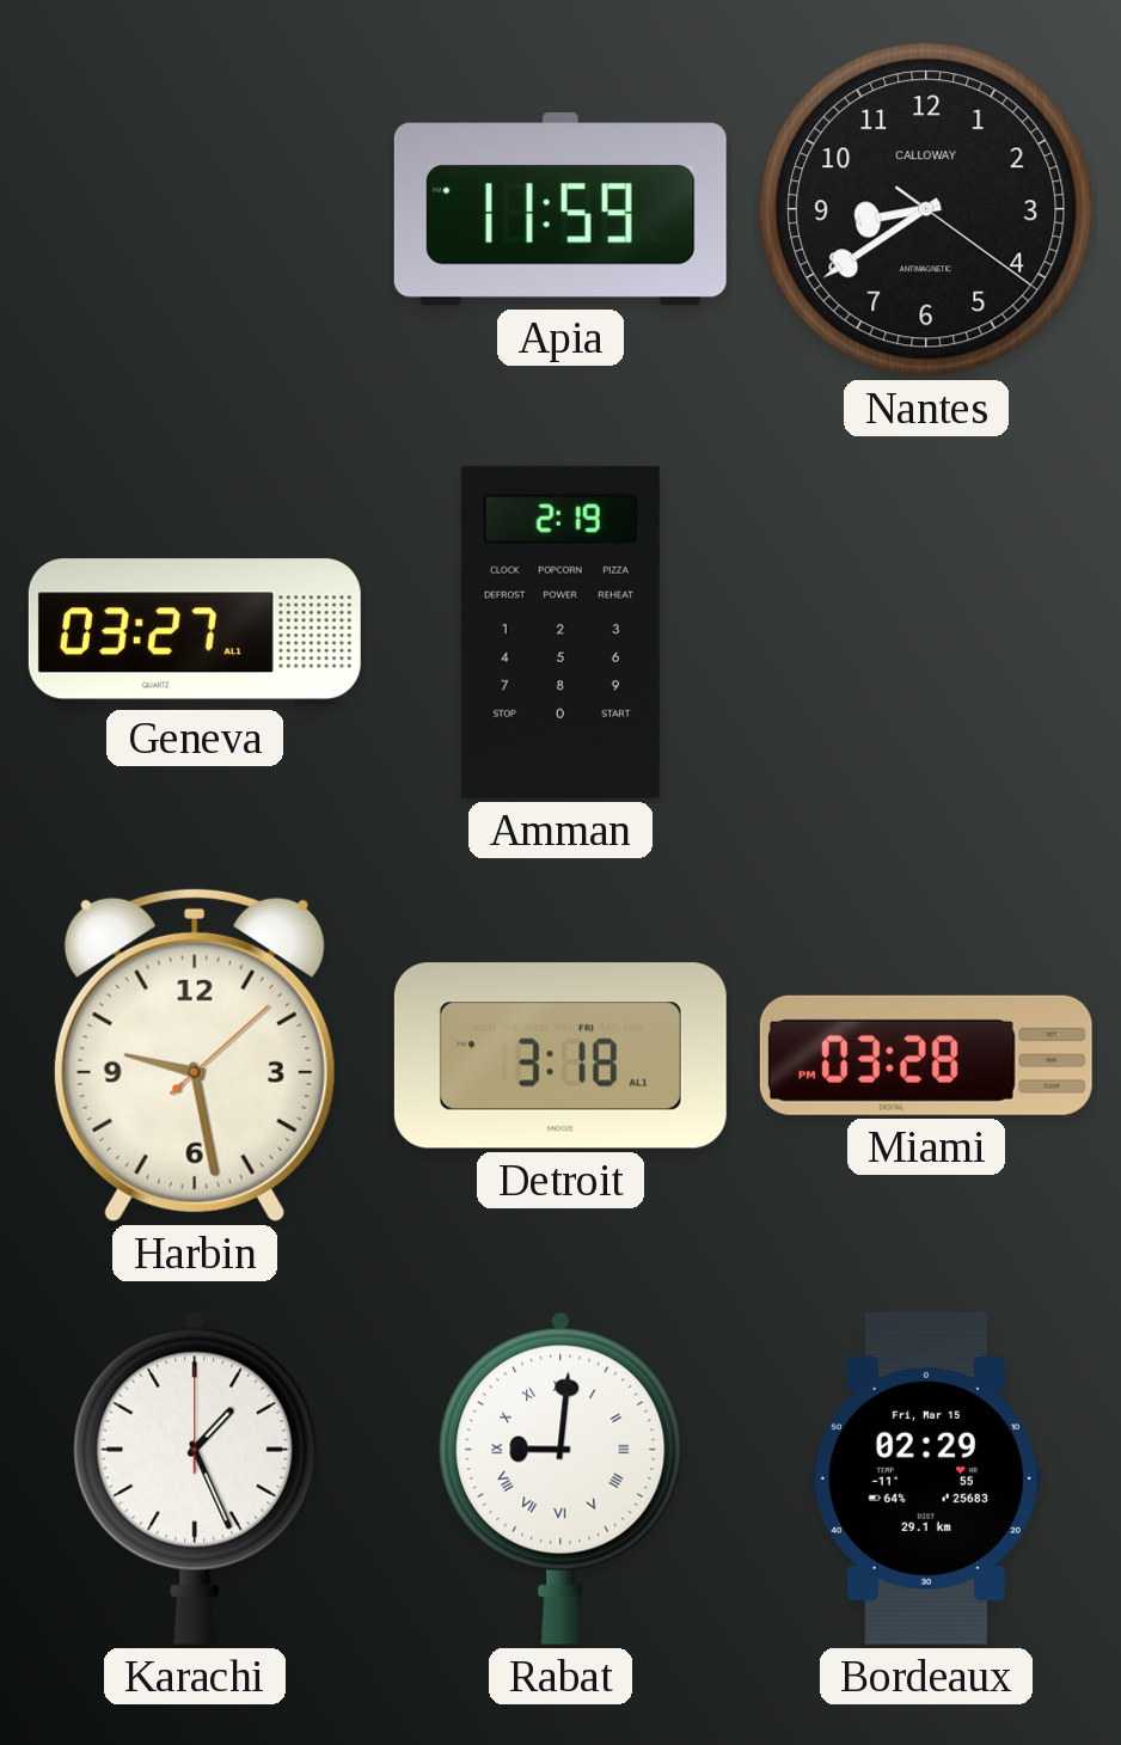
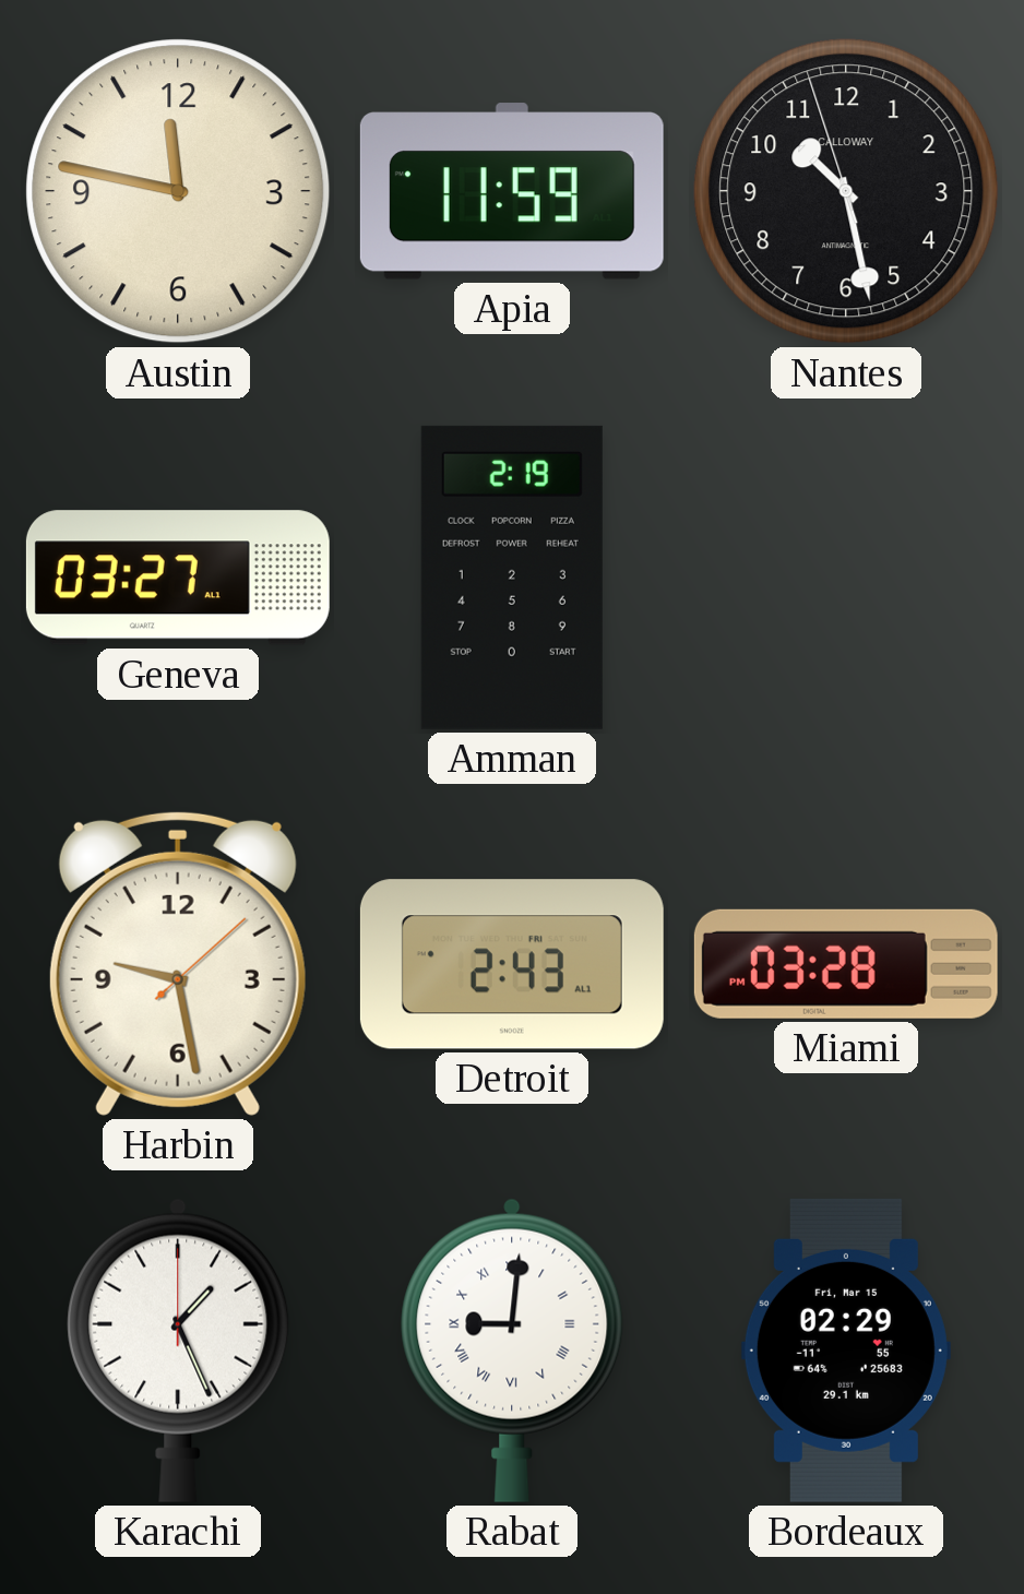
Austin: none -> 11:47 (178, 191)
Nantes: 8:39 -> 10:27 (846, 191)
Detroit: 3:18 -> 2:43 (512, 964)
